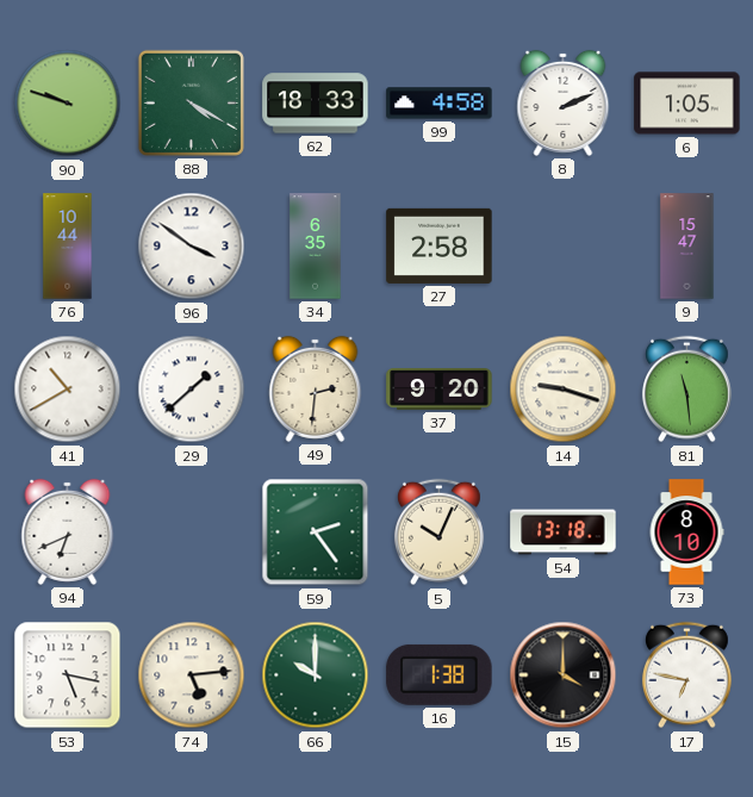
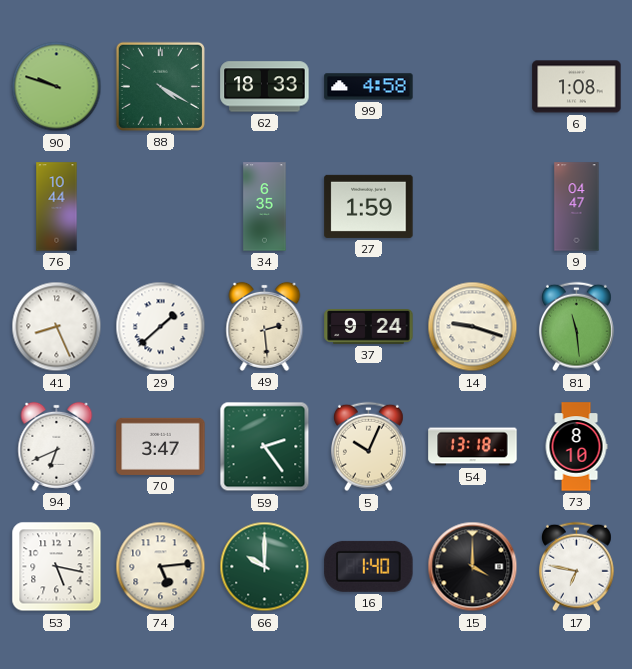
8: 2:11 -> none (564, 102)
6: 1:05 -> 1:08 (577, 87)
96: 3:51 -> none (192, 247)
27: 2:58 -> 1:59 (369, 206)
9: 15:47 -> 04:47 (577, 207)
41: 10:40 -> 8:26 (57, 327)
49: 2:31 -> 2:29 (265, 326)
37: 9:20 -> 9:24 (369, 327)
70: none -> 3:47 (161, 446)
16: 1:38 -> 1:40 (369, 566)
